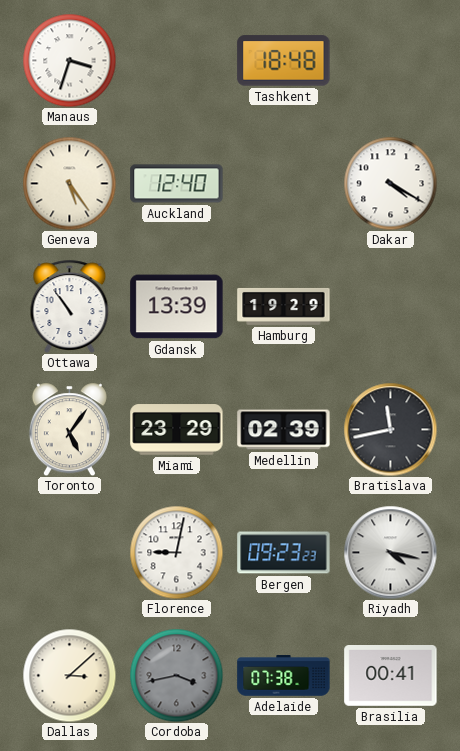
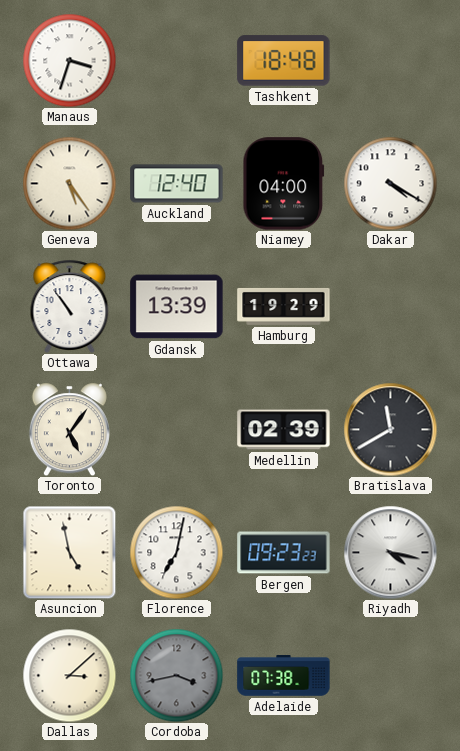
Niamey: none -> 04:00 (284, 184)
Miami: 23:29 -> none (177, 430)
Bratislava: 11:43 -> 11:40 (390, 429)
Asuncion: none -> 4:58 (69, 552)
Florence: 9:02 -> 7:02 (176, 552)
Brasilia: 00:41 -> none (391, 676)
